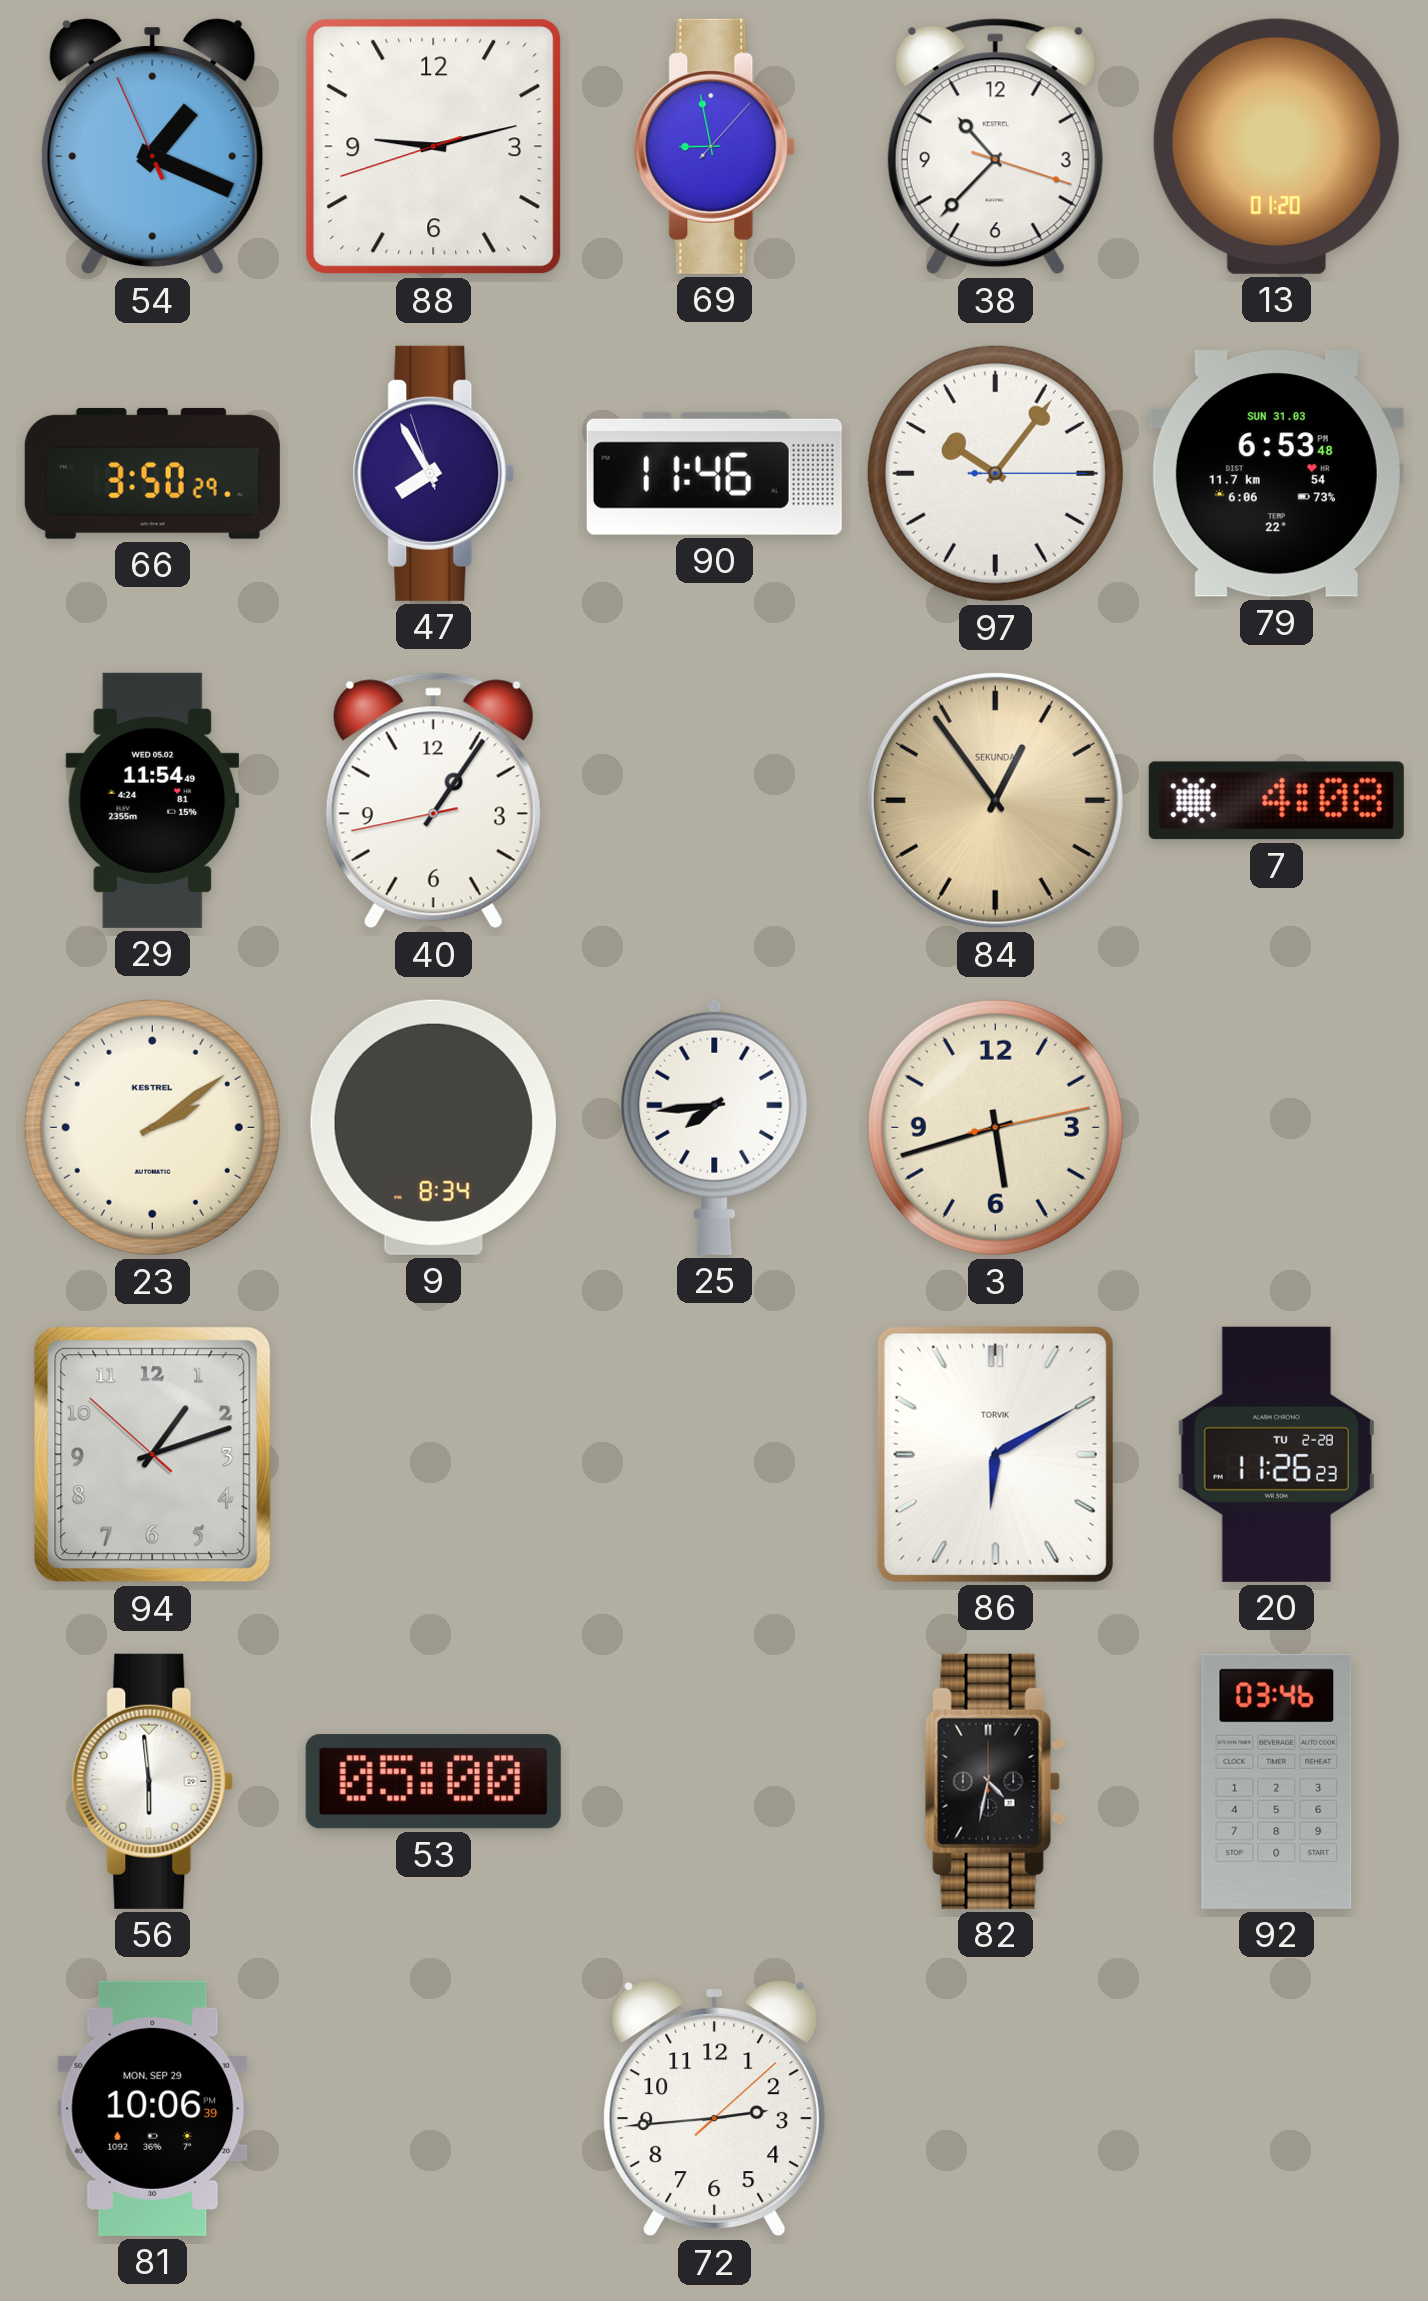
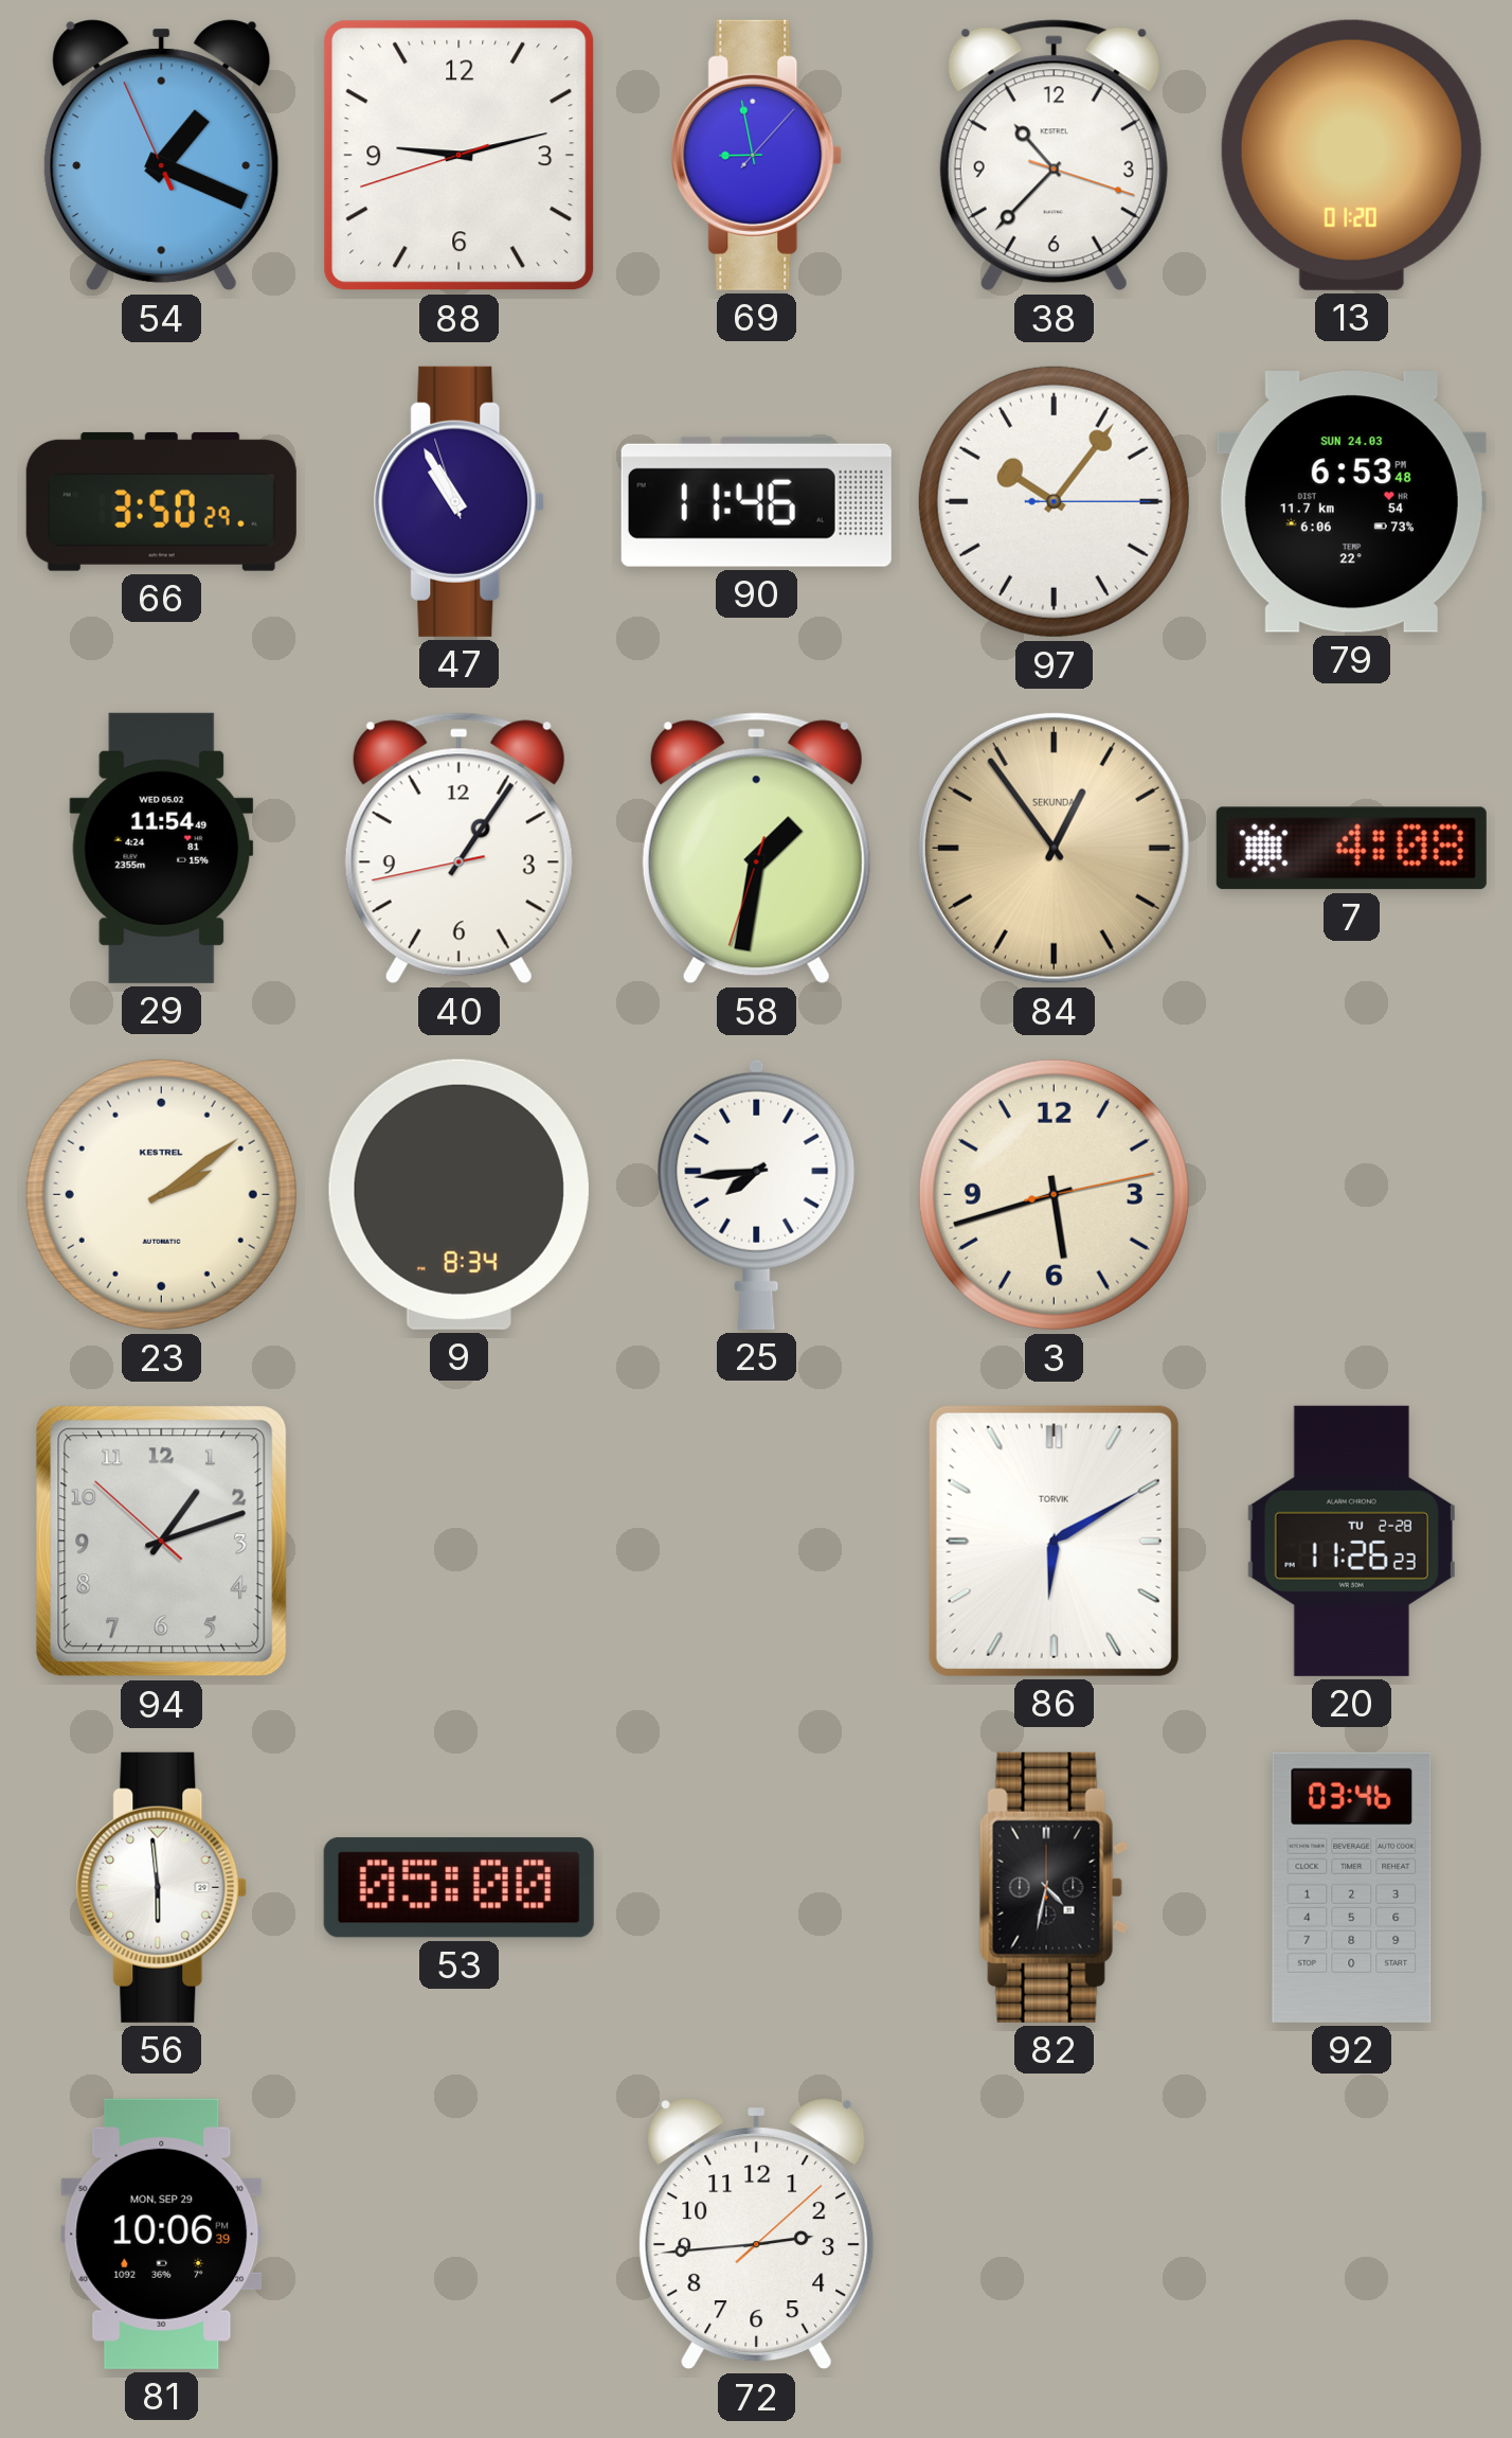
47: 7:54 -> 10:54 (460, 501)
79 date: SUN 31.03 -> SUN 24.03 (1351, 502)
58: none -> 1:31 (756, 849)
